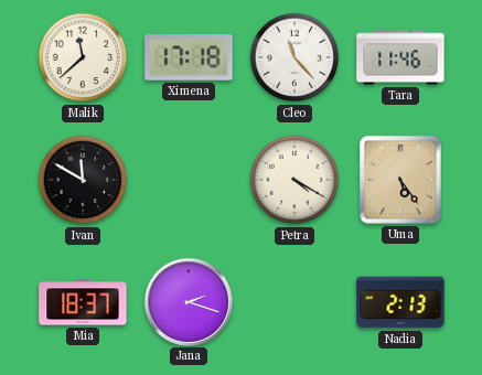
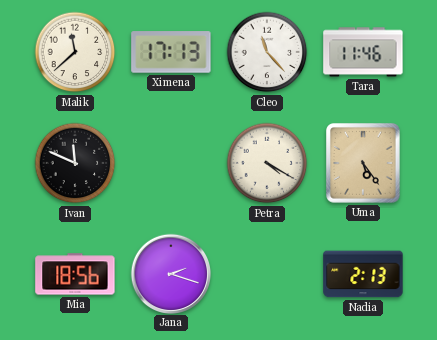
Ximena: 17:18 -> 17:13 (171, 52)
Ivan: 11:50 -> 11:49 (75, 163)
Mia: 18:37 -> 18:56 (75, 274)
